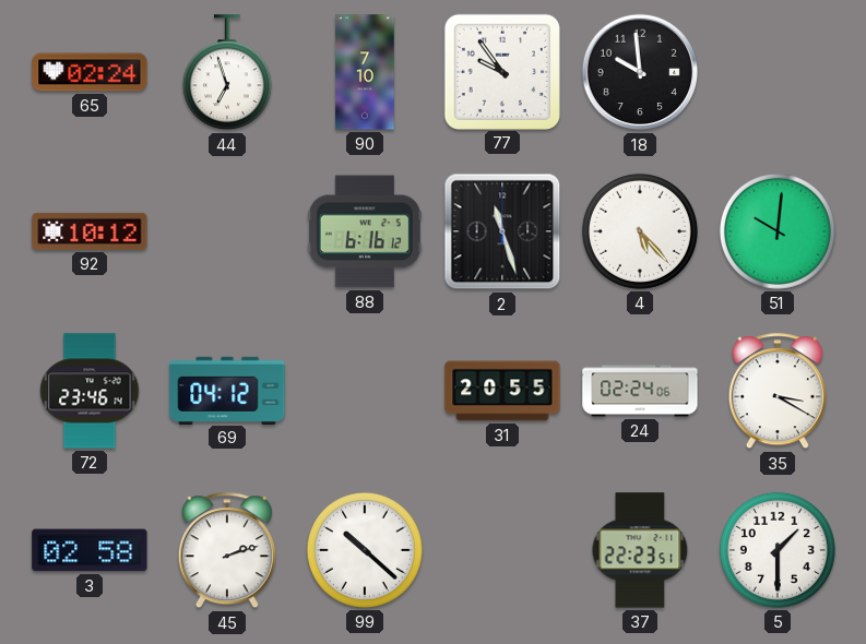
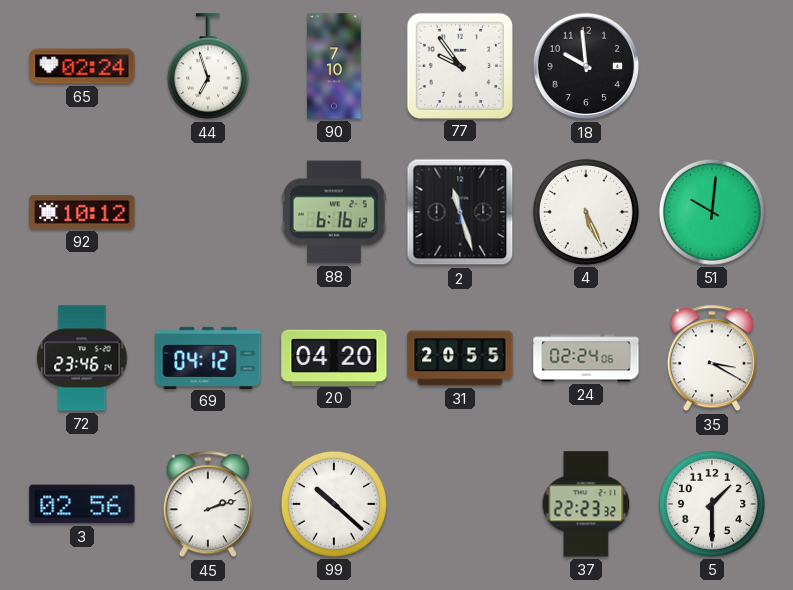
4: 5:23 -> 5:26 (586, 212)
20: none -> 04:20 (334, 357)
3: 02:58 -> 02:56 (82, 504)
37: 22:23:51 -> 22:23:32 (586, 504)
